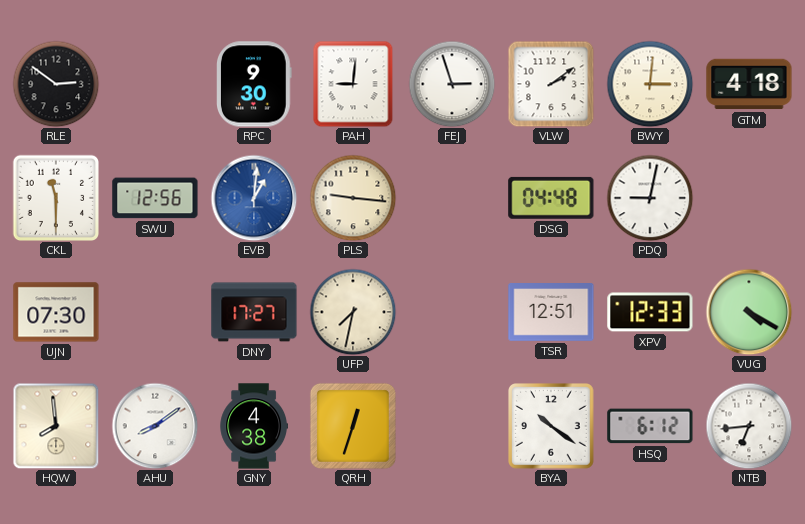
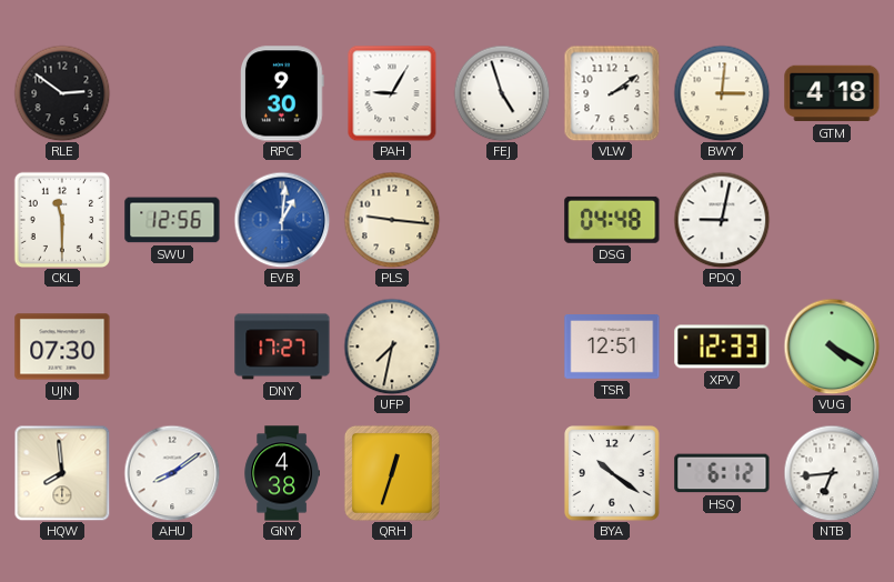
PAH: 9:01 -> 9:05 (392, 93)
FEJ: 2:57 -> 4:57 (502, 93)
